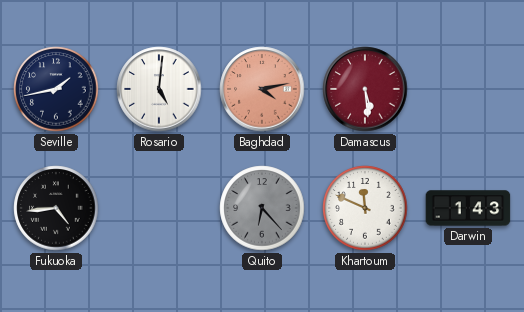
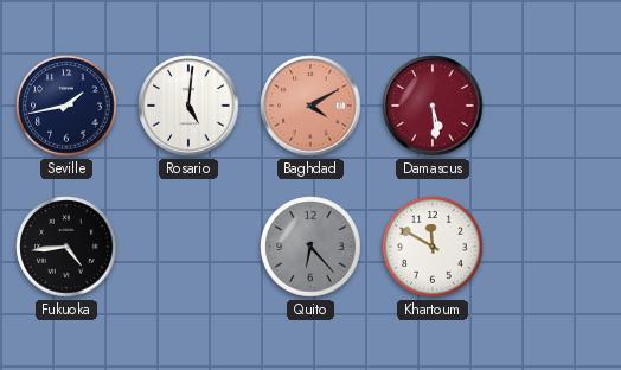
Baghdad: 4:13 -> 4:10 (310, 106)
Khartoum: 11:49 -> 11:50 (433, 247)
Darwin: 1:43 -> none (468, 208)
